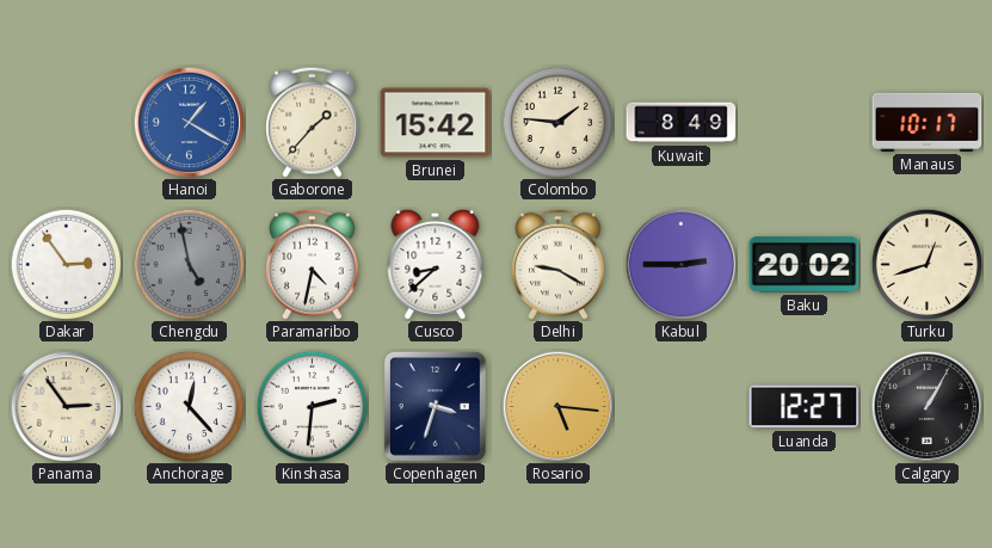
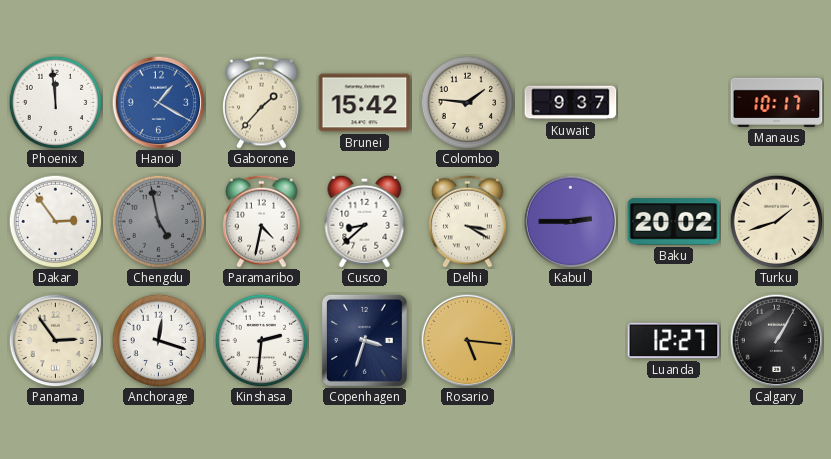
Phoenix: none -> 11:59 (55, 102)
Kuwait: 8:49 -> 9:37 (571, 103)
Delhi: 9:20 -> 3:20 (468, 221)
Turku: 12:42 -> 1:42 (776, 221)
Anchorage: 12:23 -> 12:18 (158, 340)
